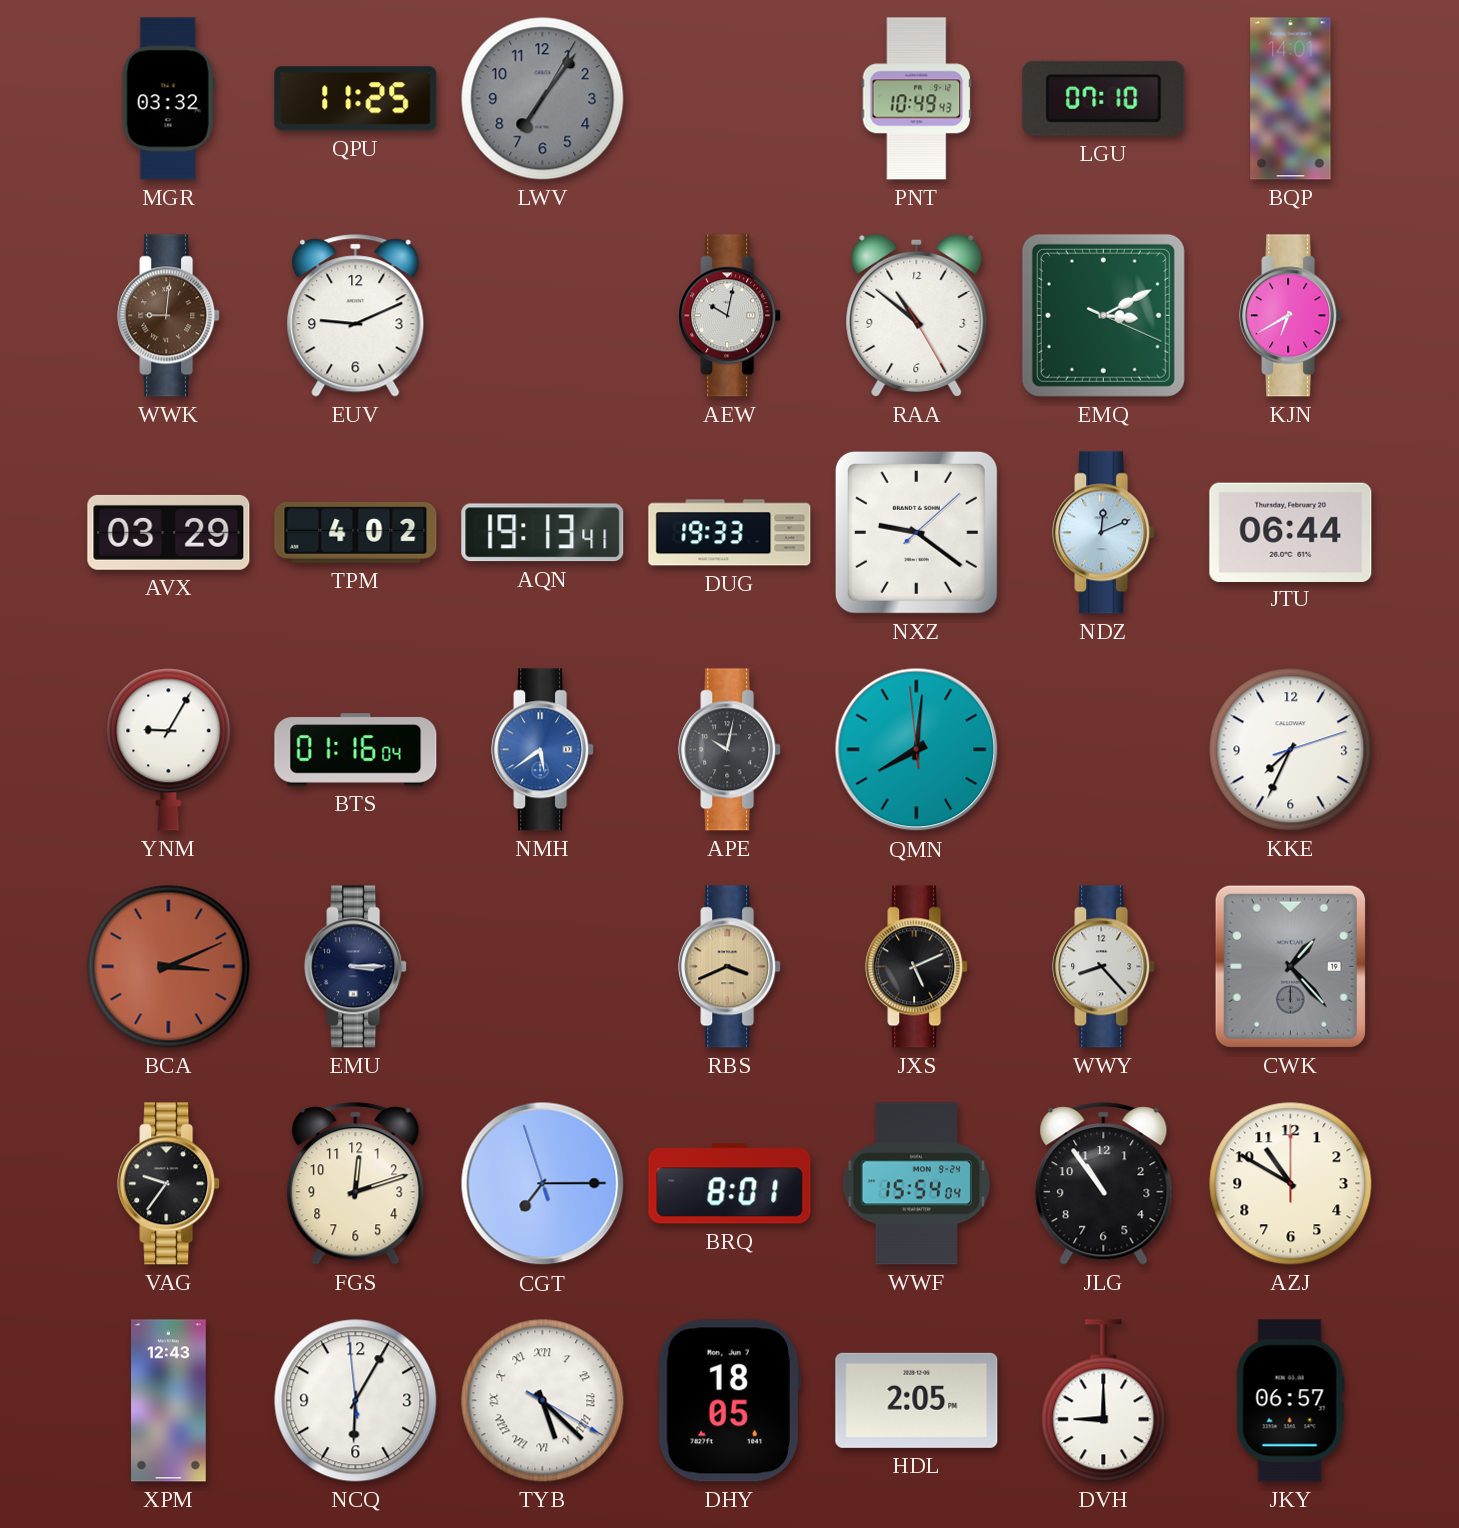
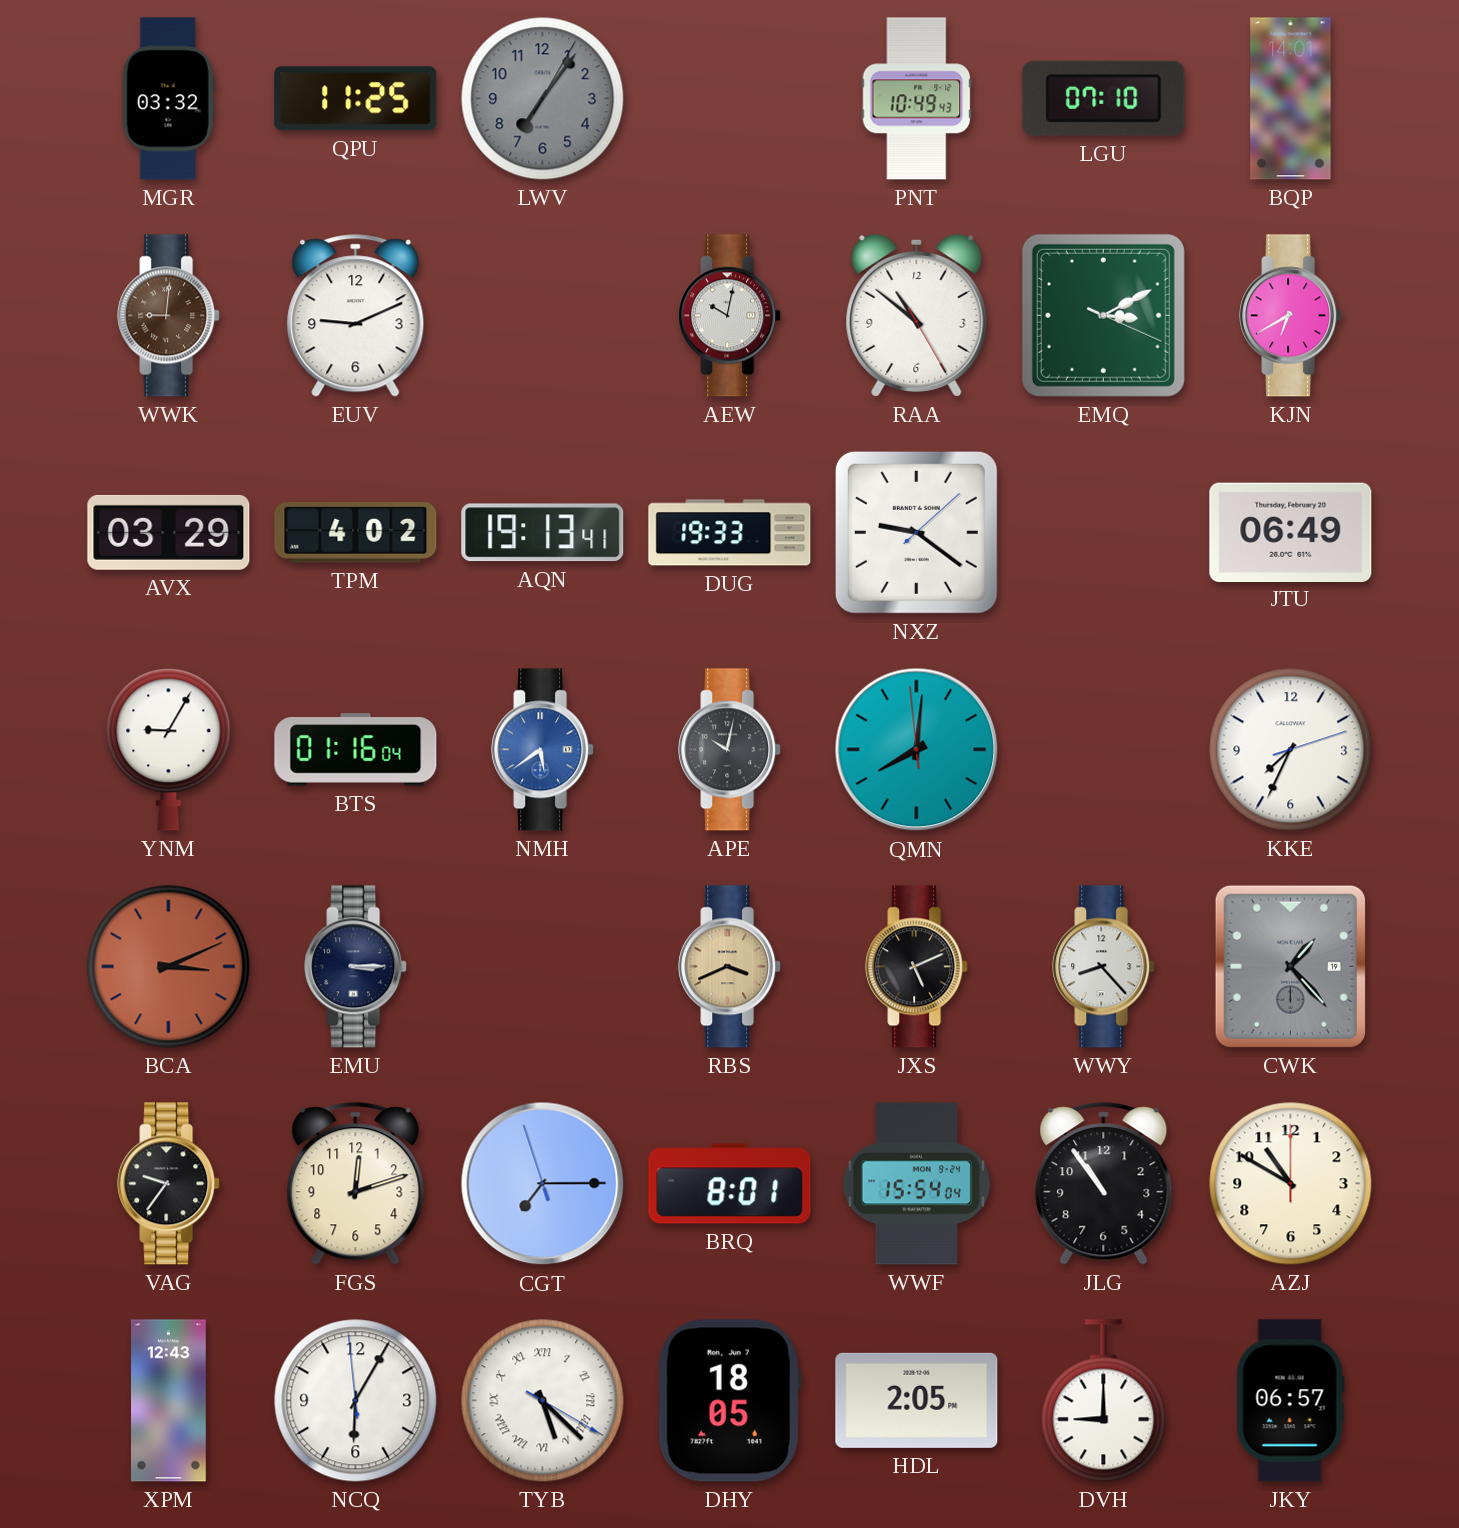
NDZ: 12:11 -> none (1104, 533)
JTU: 06:44 -> 06:49 (1291, 532)
